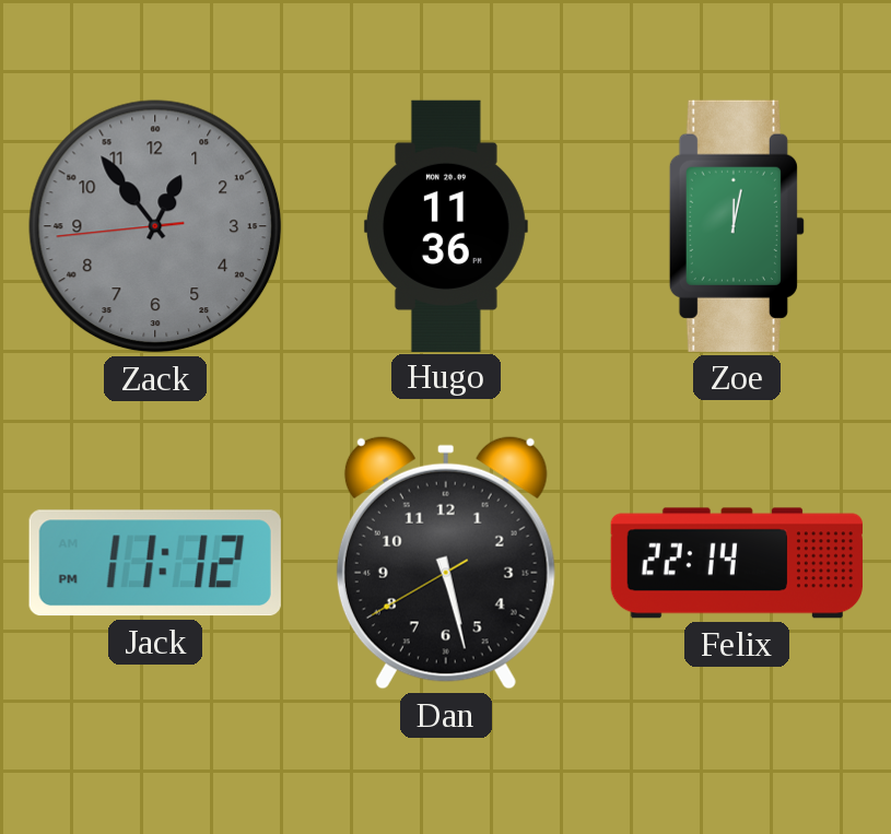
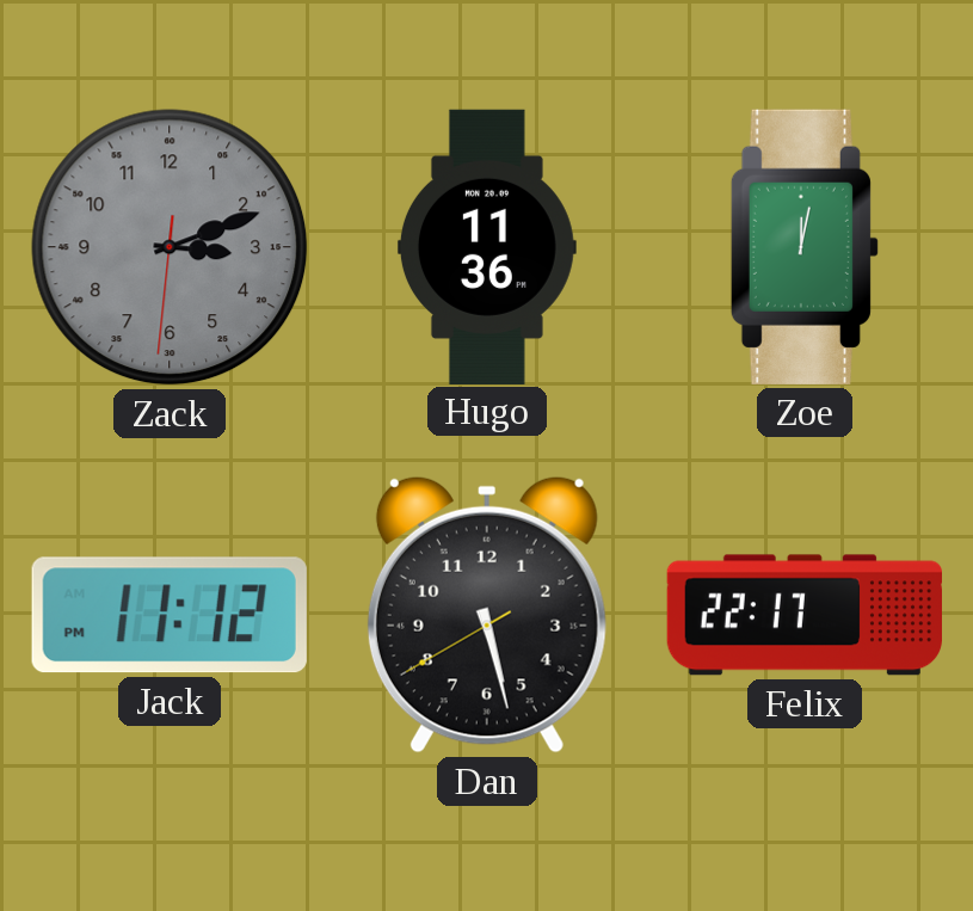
Zack: 12:53 -> 3:11 (170, 247)
Felix: 22:14 -> 22:17 (805, 615)
